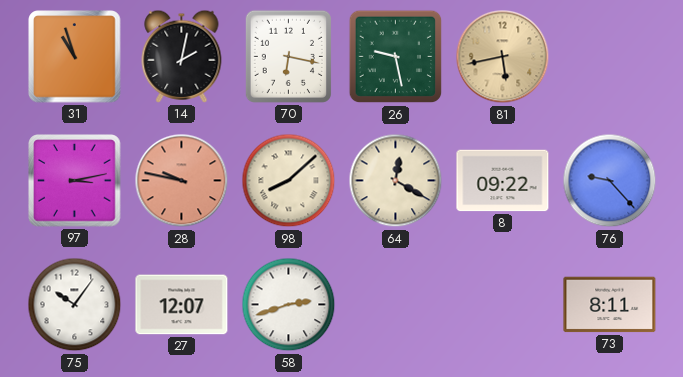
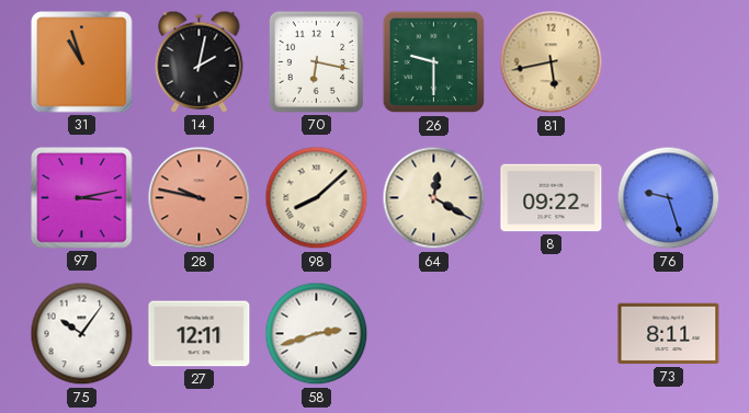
26: 9:28 -> 9:30 (434, 62)
76: 9:23 -> 9:27 (669, 198)
27: 12:07 -> 12:11 (200, 334)
